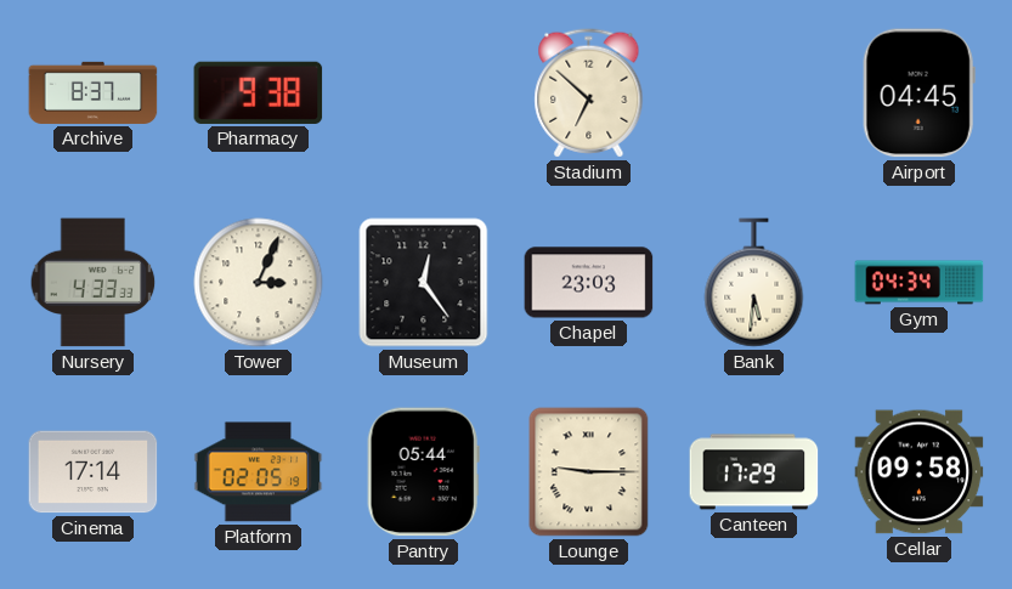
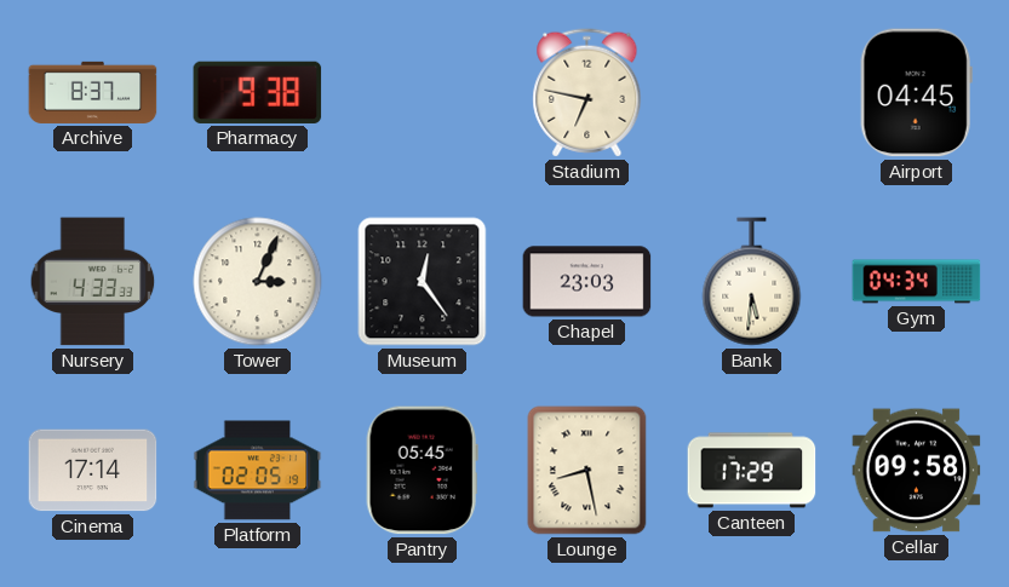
Stadium: 6:52 -> 6:47 (587, 93)
Pantry: 05:44 -> 05:45 (422, 471)
Lounge: 9:15 -> 8:28 (587, 471)
